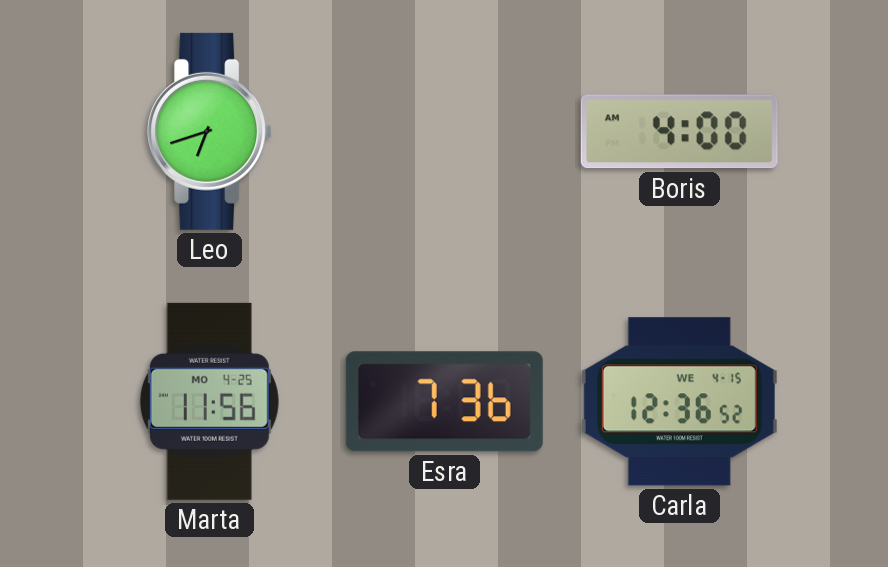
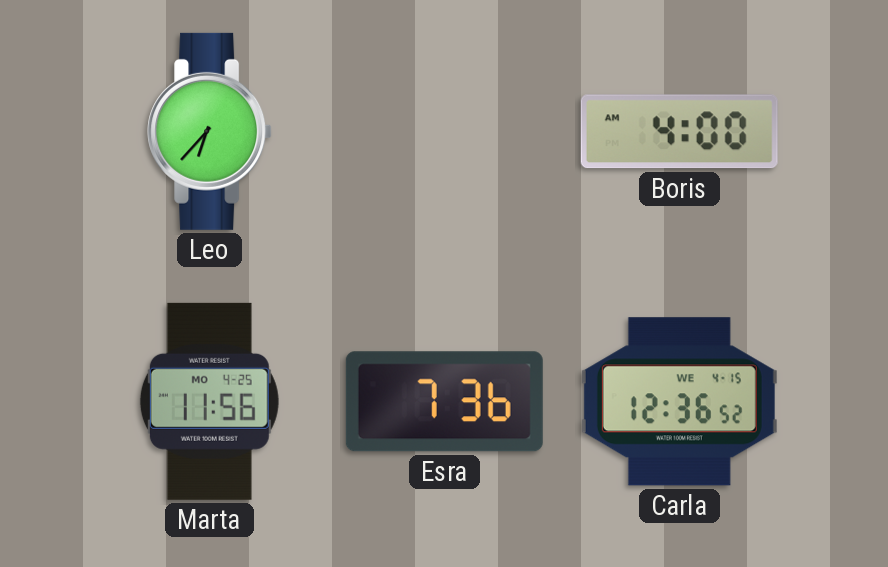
Leo: 6:42 -> 6:37 (210, 131)
